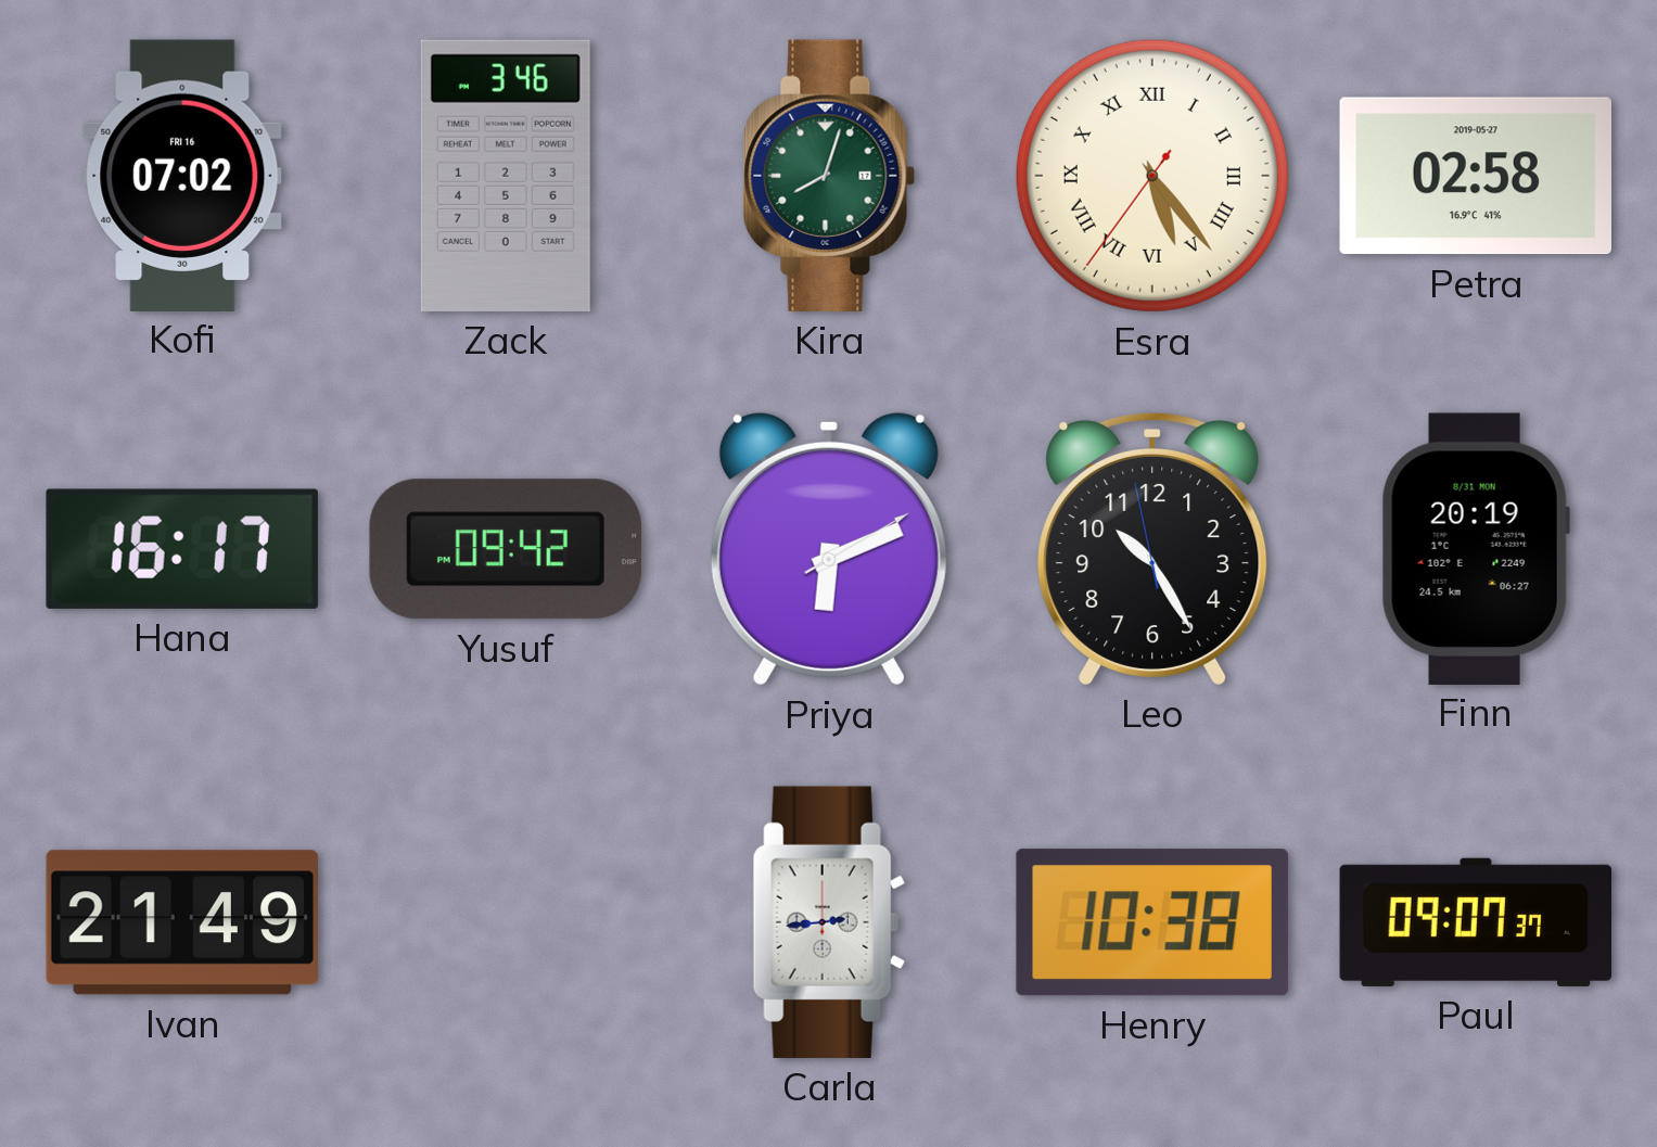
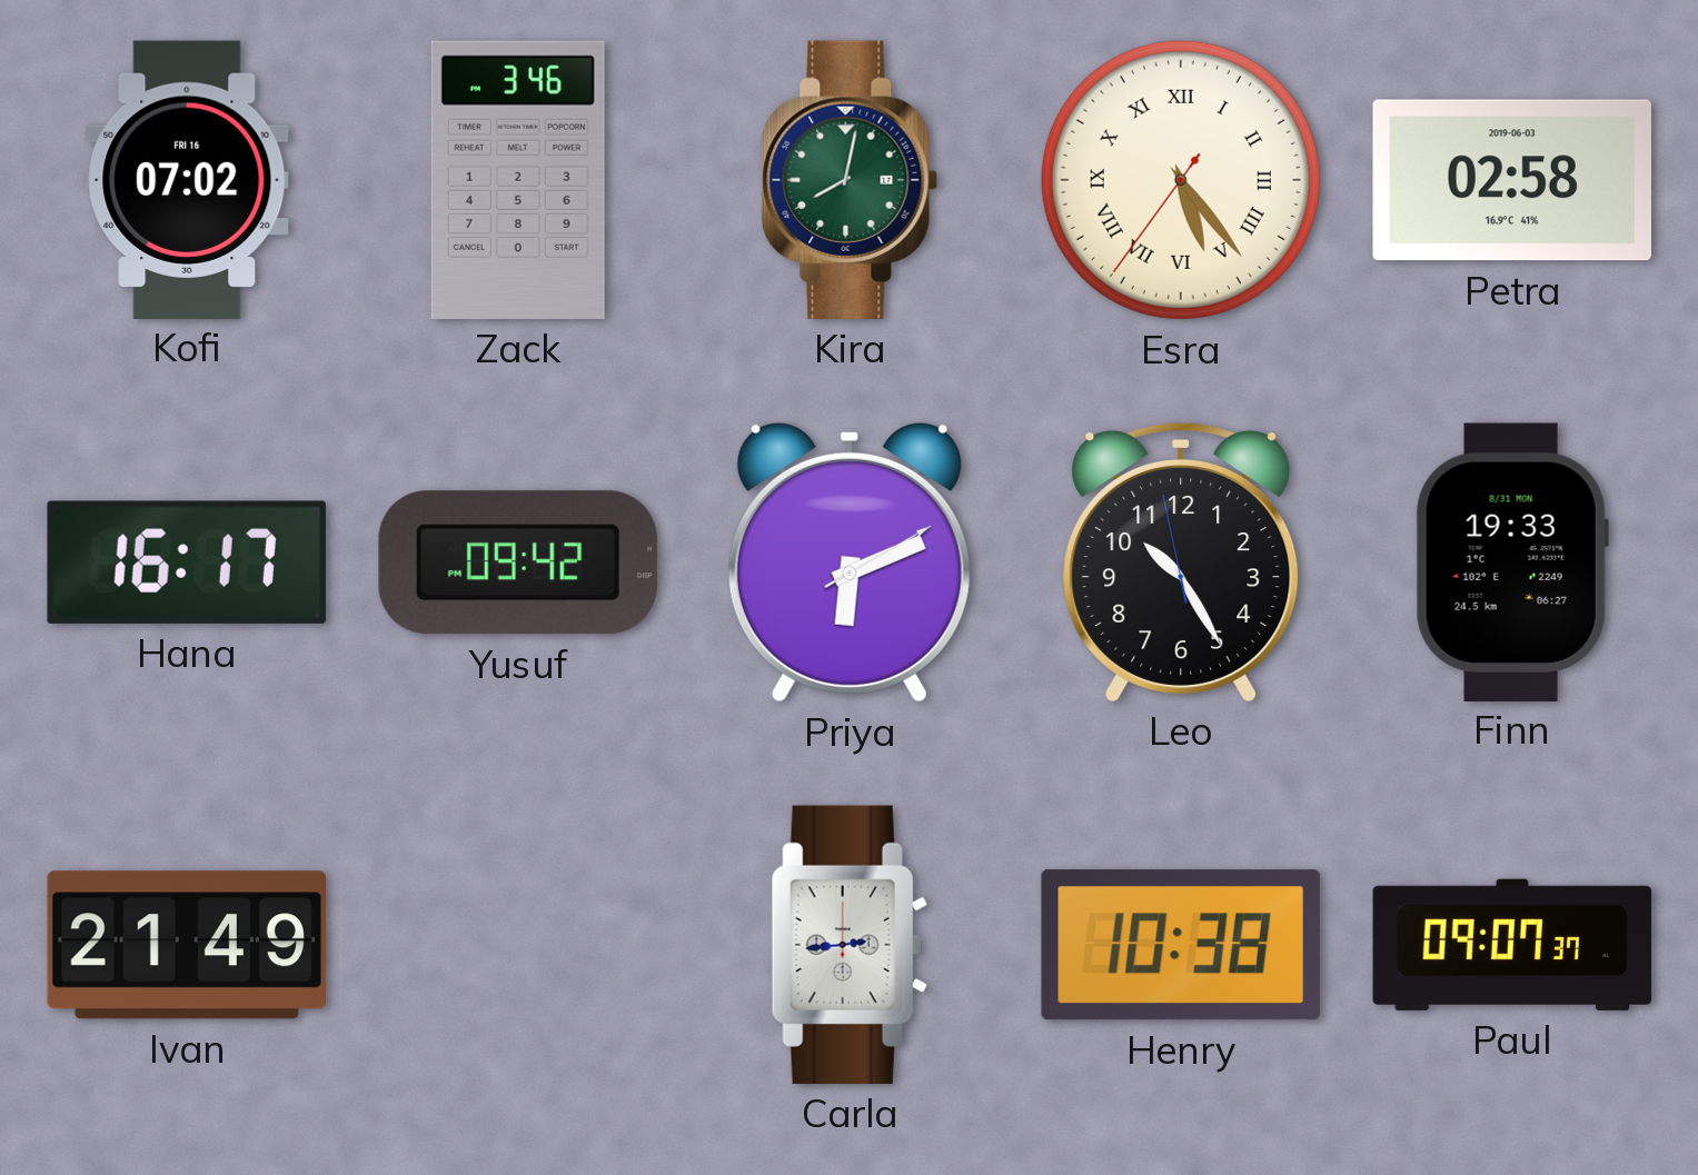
Kira: 8:03 -> 8:02 (850, 180)
Petra date: 2019-05-27 -> 2019-06-03 (1512, 180)
Finn: 20:19 -> 19:33 (1512, 561)
